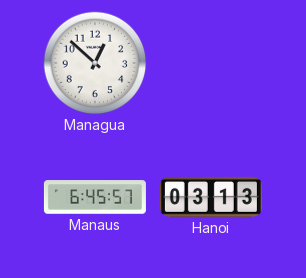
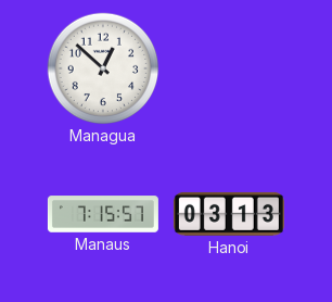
Manaus: 6:45 -> 7:15 (103, 214)
